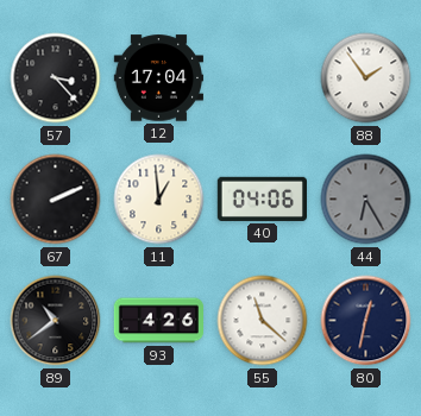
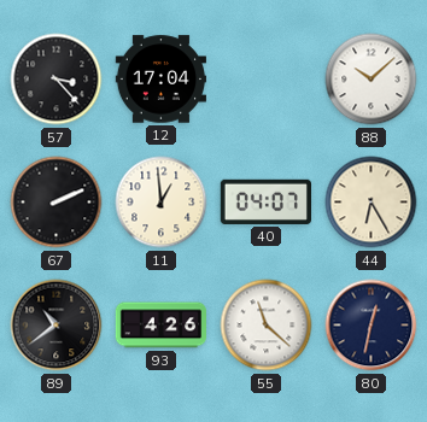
88: 1:54 -> 10:08 (372, 80)
40: 04:06 -> 04:07 (265, 201)
44 dial: grey -> cream (372, 203)
